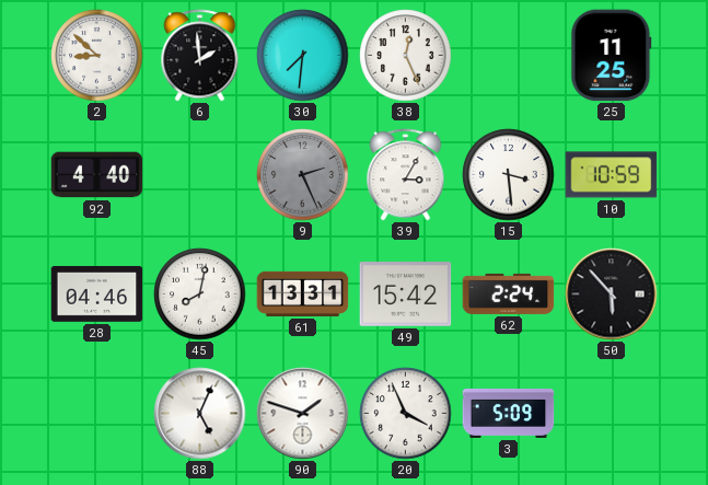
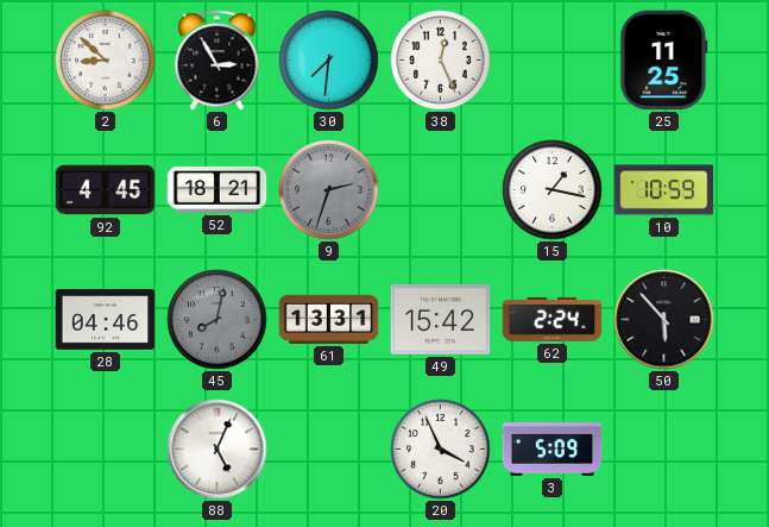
6: 1:59 -> 2:55 (218, 61)
92: 4:40 -> 4:45 (106, 190)
52: none -> 18:21 (218, 189)
9: 2:26 -> 2:33 (329, 190)
39: 3:05 -> none (406, 175)
15: 3:29 -> 1:17 (553, 190)
45 dial: white -> grey (218, 320)
90: 1:48 -> none (303, 414)
